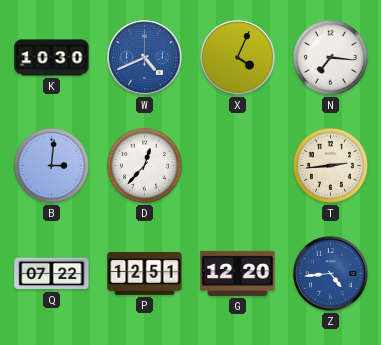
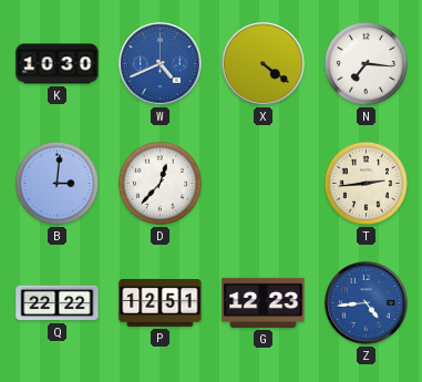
X: 4:04 -> 4:21 (264, 64)
Q: 07:22 -> 22:22 (58, 303)
G: 12:20 -> 12:23 (264, 302)
